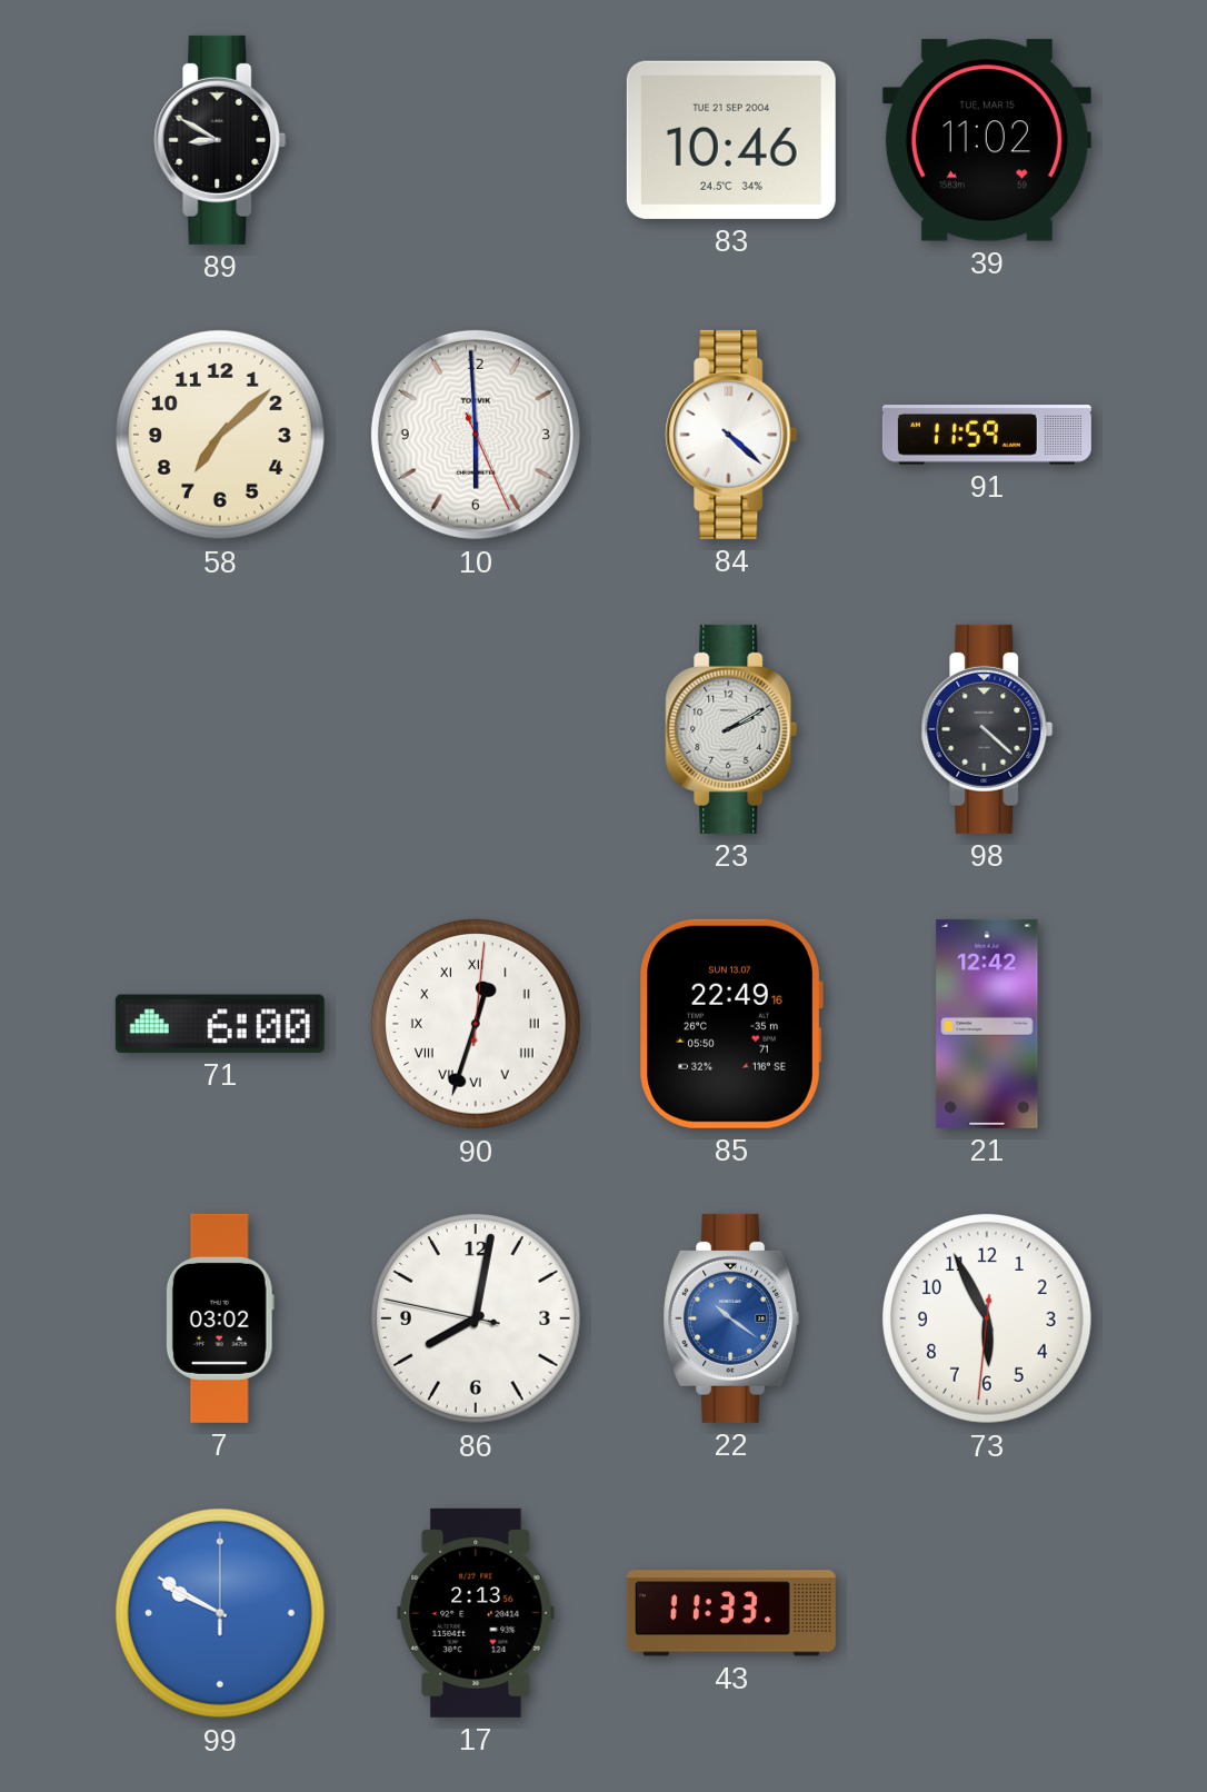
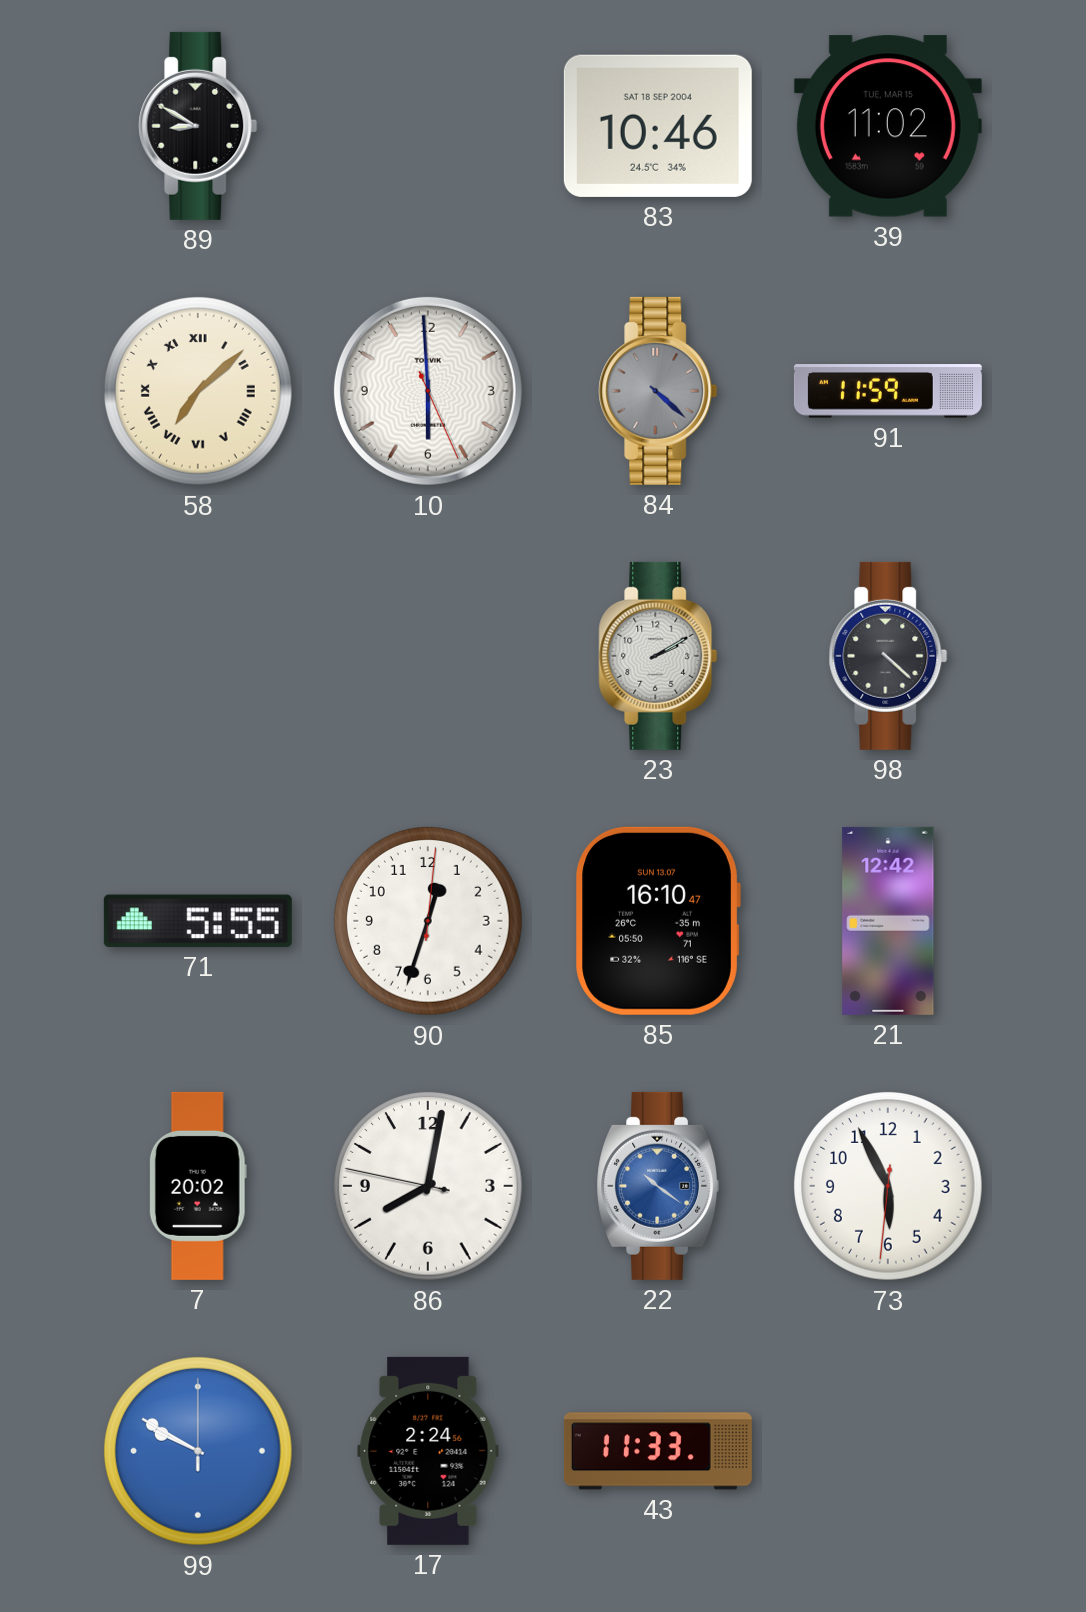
83 date: TUE 21 SEP 2004 -> SAT 18 SEP 2004 (658, 126)
58 numerals: Arabic -> Roman (199, 392)
84 dial: white -> grey (658, 391)
71: 6:00 -> 5:55 (198, 921)
90 numerals: Roman -> Arabic (429, 922)
85: 22:49 -> 16:10 (658, 921)
7: 03:02 -> 20:02 (198, 1186)
17: 2:13 -> 2:24 (428, 1451)
